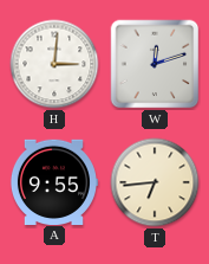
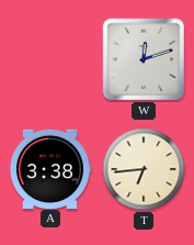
H: 3:01 -> none (54, 64)
A: 9:55 -> 3:38 (49, 168)
